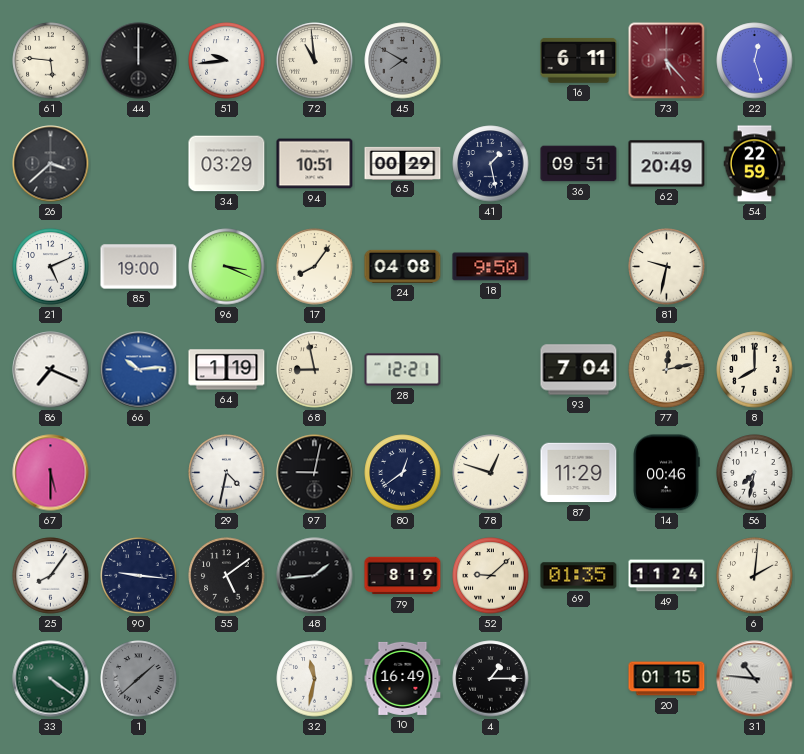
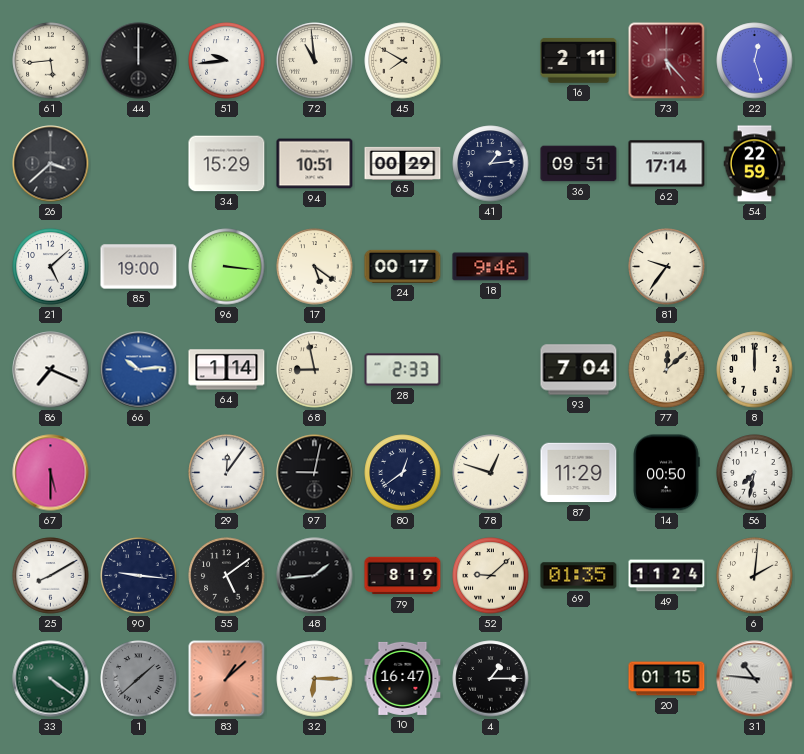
61: 5:46 -> 5:44 (51, 61)
45 dial: grey -> cream (403, 61)
16: 6:11 -> 2:11 (579, 61)
34: 03:29 -> 15:29 (227, 164)
41: 1:28 -> 1:14 (491, 164)
62: 20:49 -> 17:14 (667, 164)
21: 5:11 -> 5:08 (51, 267)
96: 3:19 -> 3:16 (227, 267)
17: 8:06 -> 5:21 (315, 267)
24: 04:08 -> 00:17 (403, 266)
18: 9:50 -> 9:46 (491, 267)
81: 9:32 -> 9:36 (667, 267)
64: 1:19 -> 1:14 (227, 370)
28: 12:21 -> 2:33 (403, 370)
77: 12:13 -> 12:08 (667, 370)
8: 8:00 -> 12:00 (755, 370)
29: 4:32 -> 12:06 (227, 473)
14: 00:46 -> 00:50 (666, 473)
25: 8:06 -> 8:10 (51, 576)
83: none -> 1:08 (227, 679)
32: 11:32 -> 6:15 (315, 679)
10: 16:49 -> 16:47 (403, 678)
